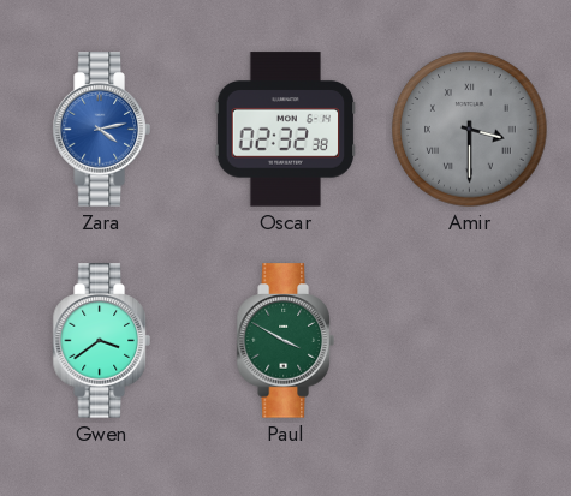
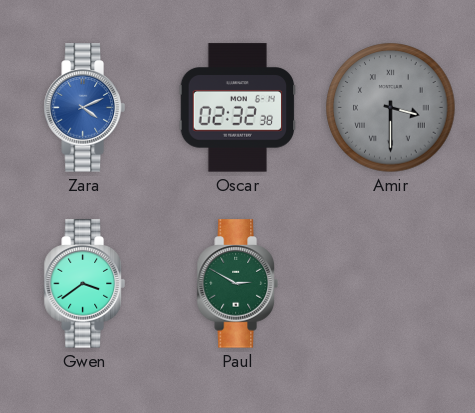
Zara: 4:13 -> 4:11 (84, 108)
Paul: 3:50 -> 2:50 (237, 284)
